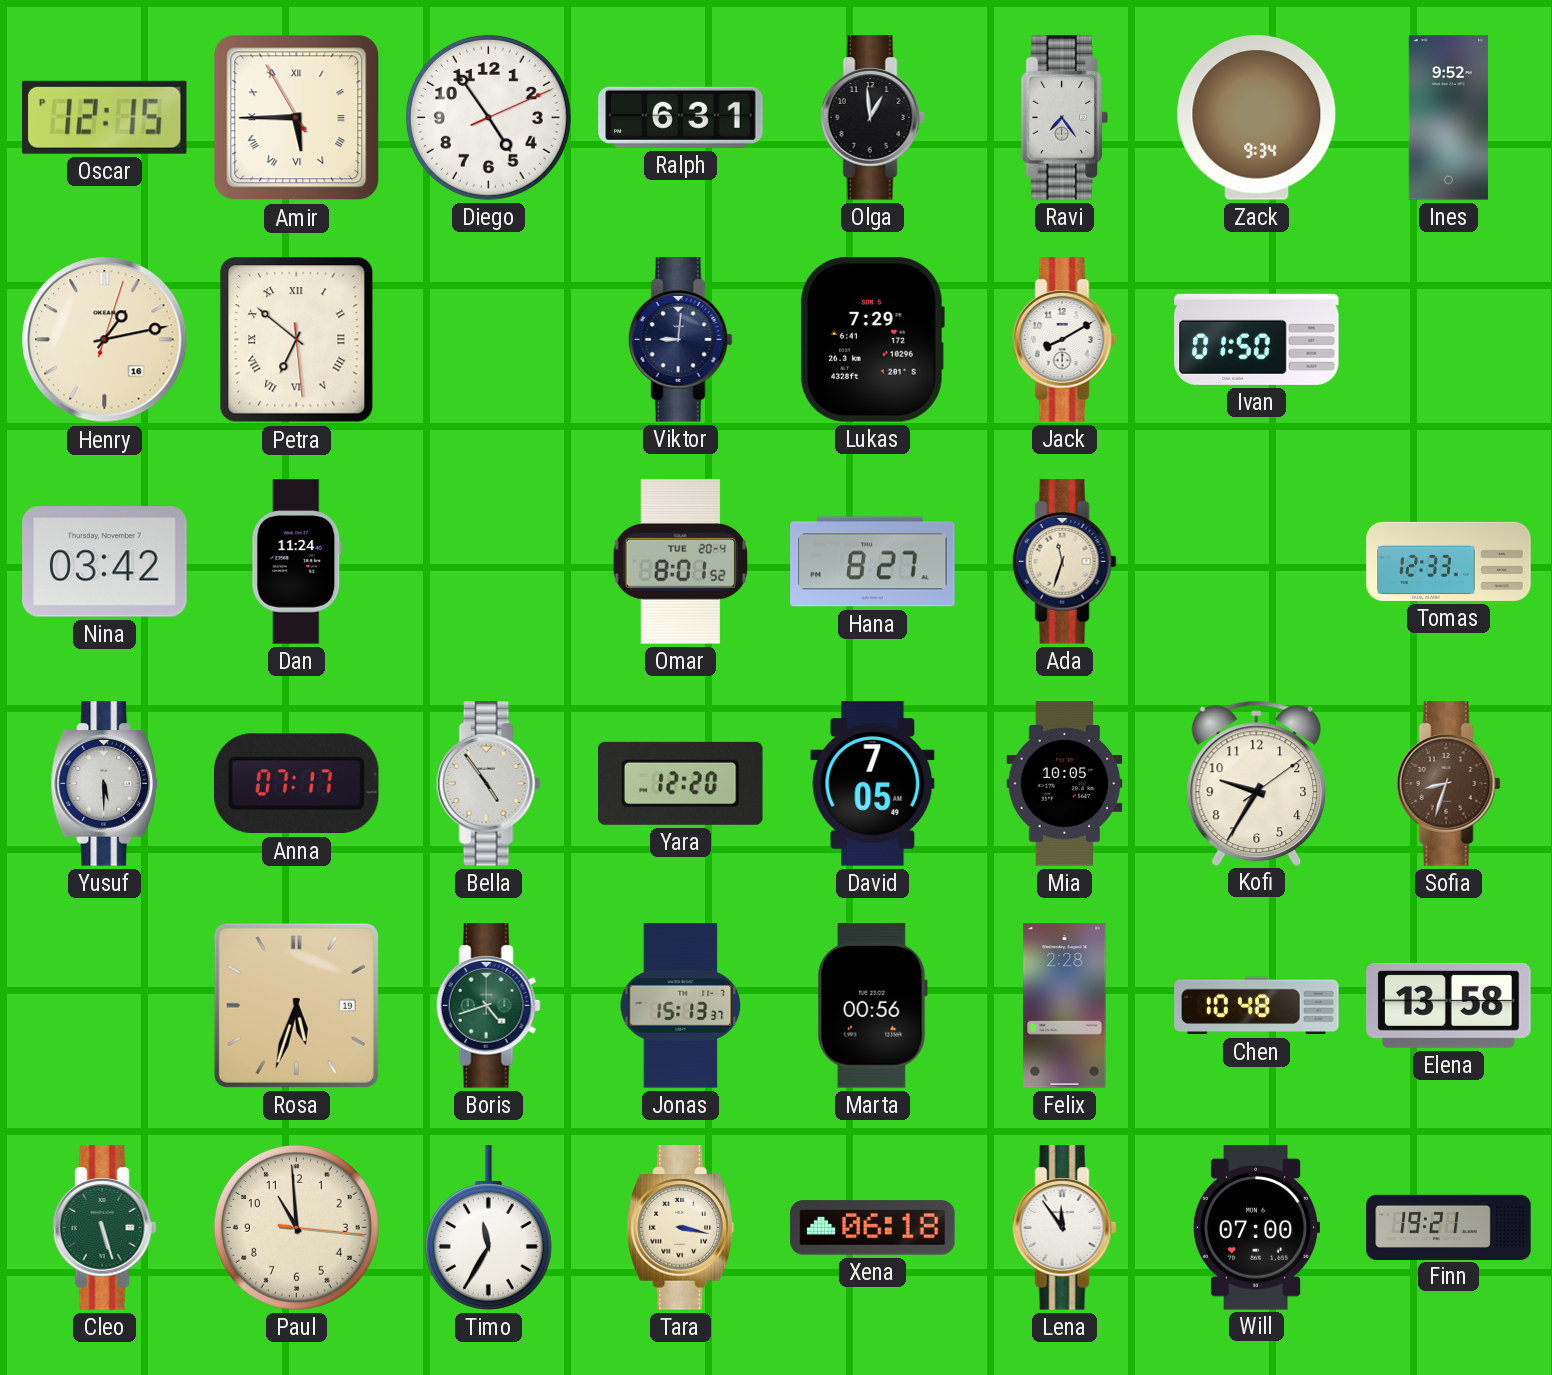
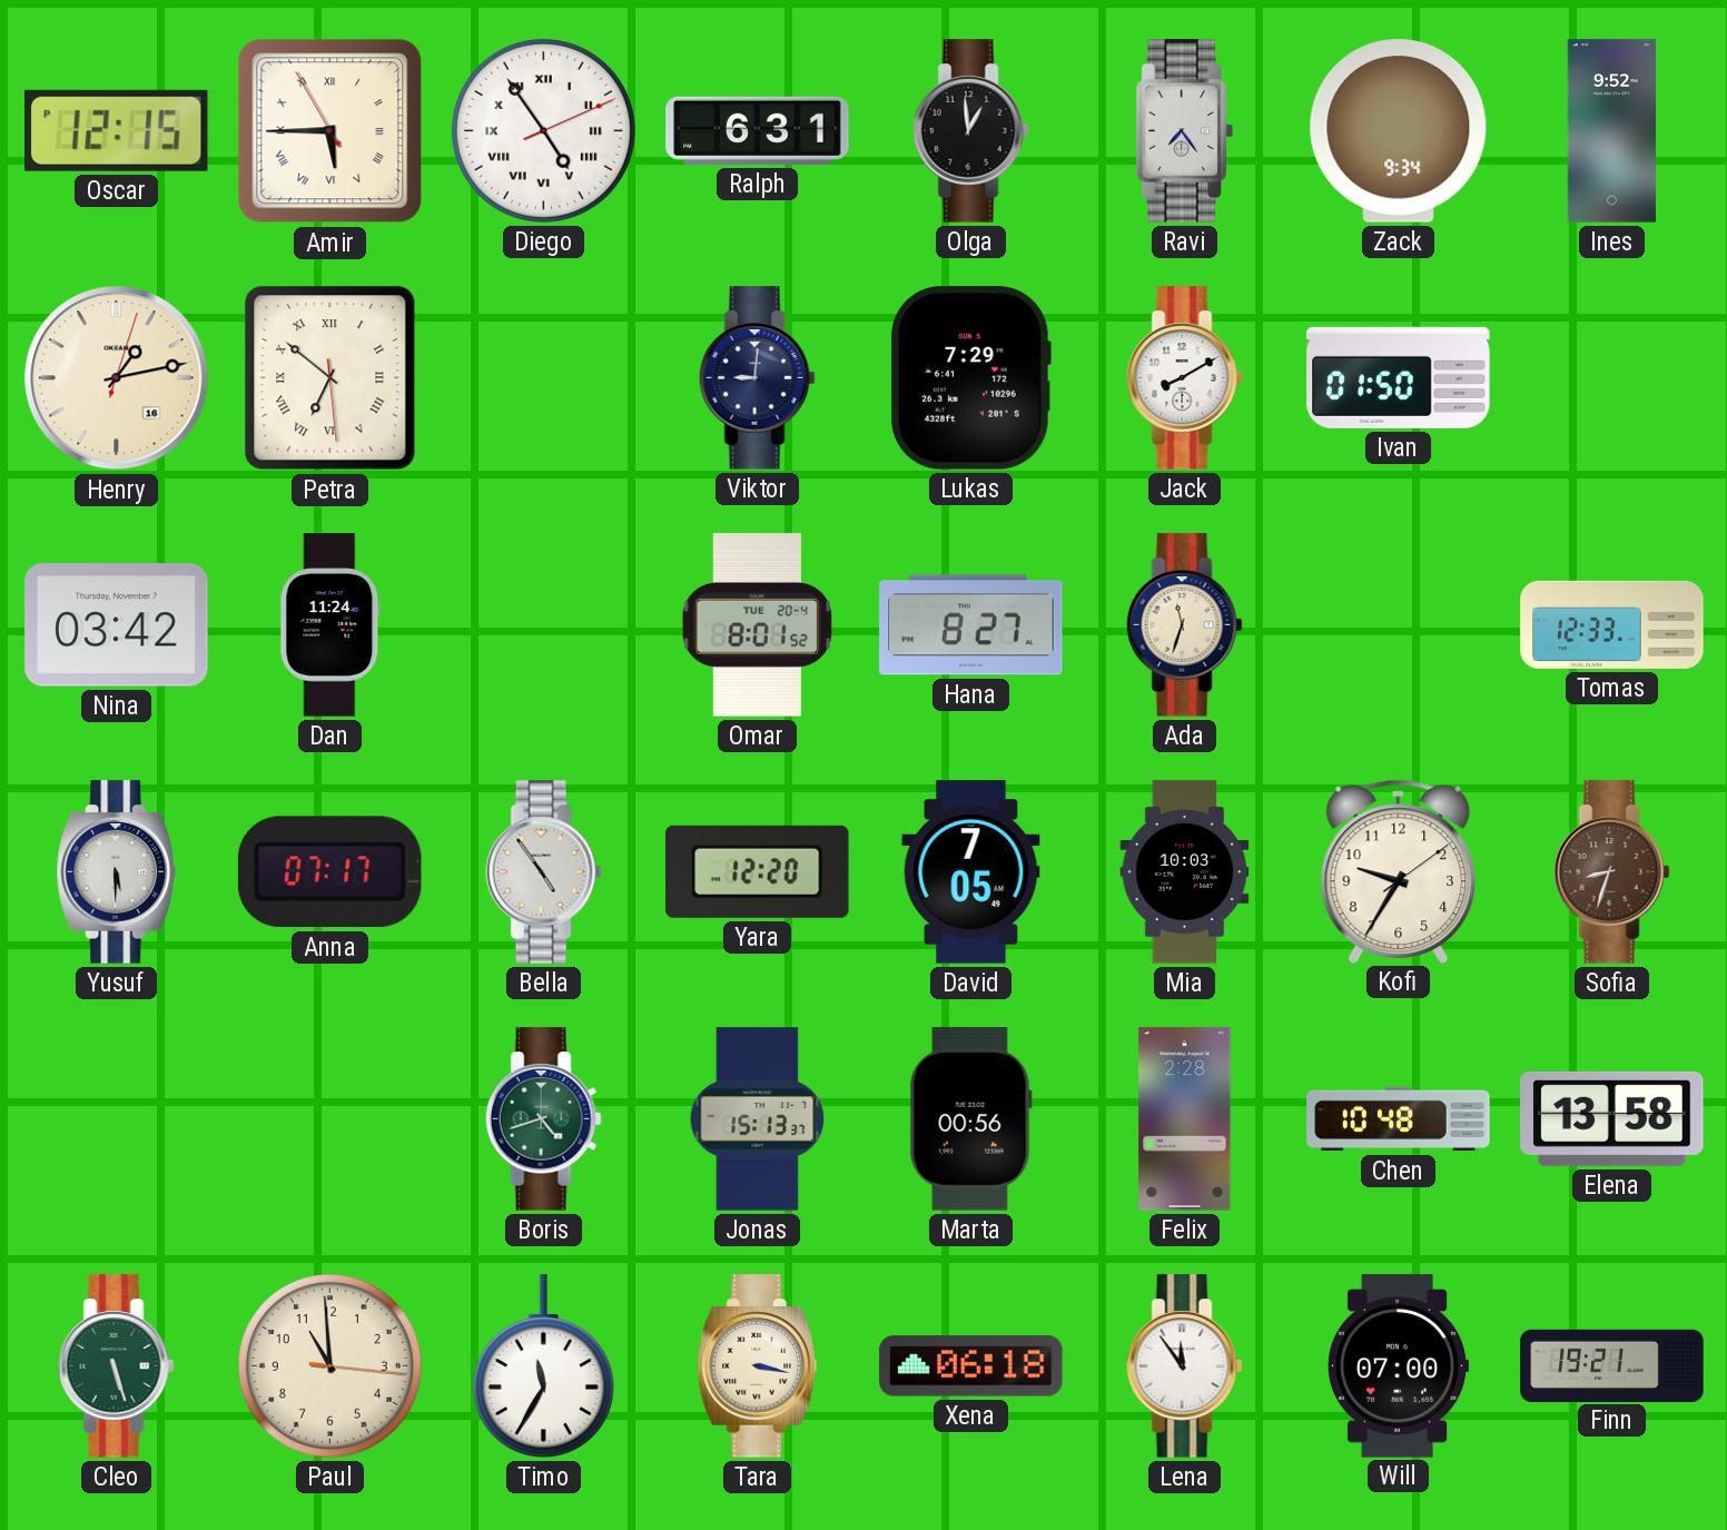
Diego numerals: Arabic -> Roman (543, 130)
Mia: 10:05 -> 10:03 (1185, 872)
Rosa: 5:33 -> none (296, 1005)
